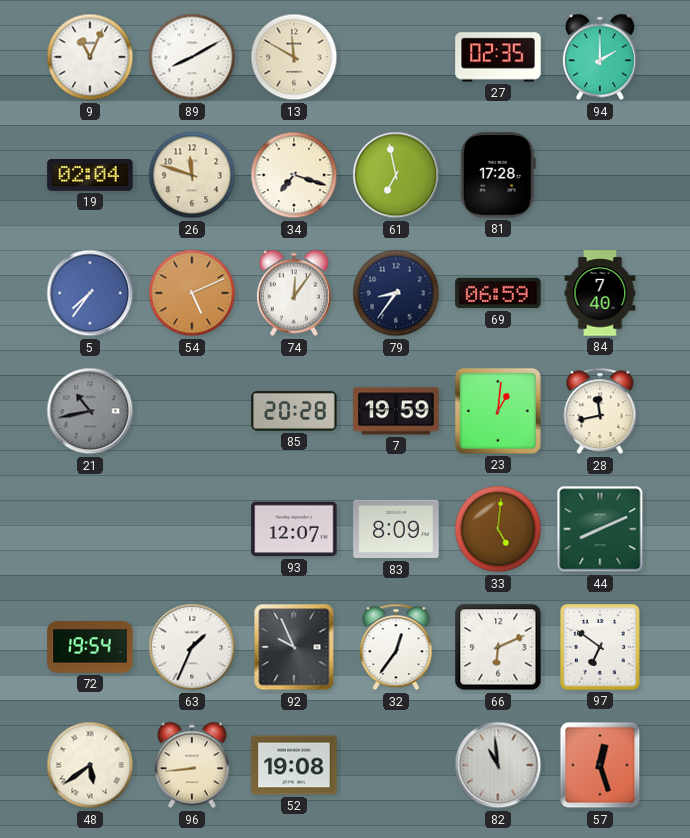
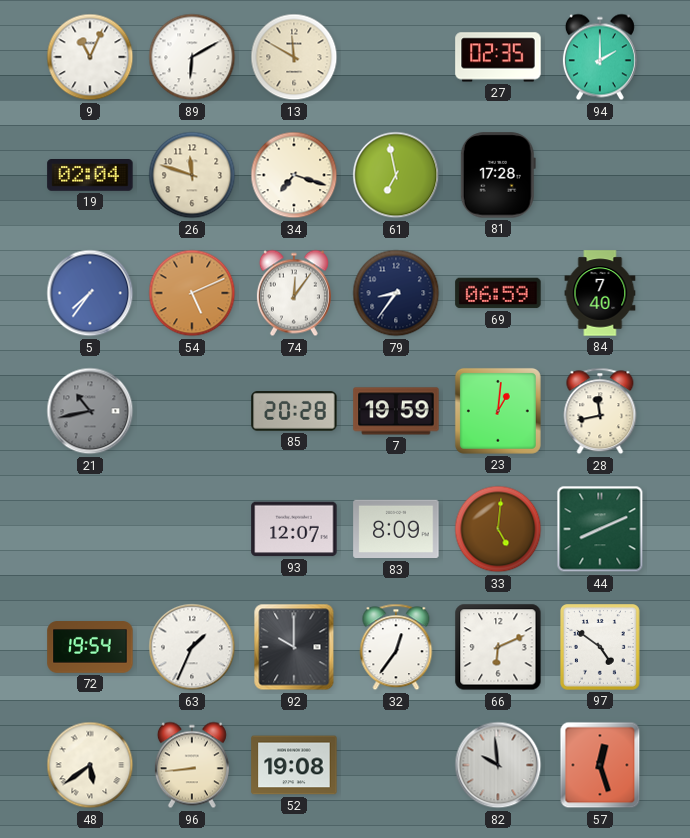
89: 8:10 -> 6:10 (192, 57)
92: 9:56 -> 10:00 (294, 647)
97: 6:51 -> 4:51 (601, 648)
82: 10:59 -> 9:59 (498, 765)
